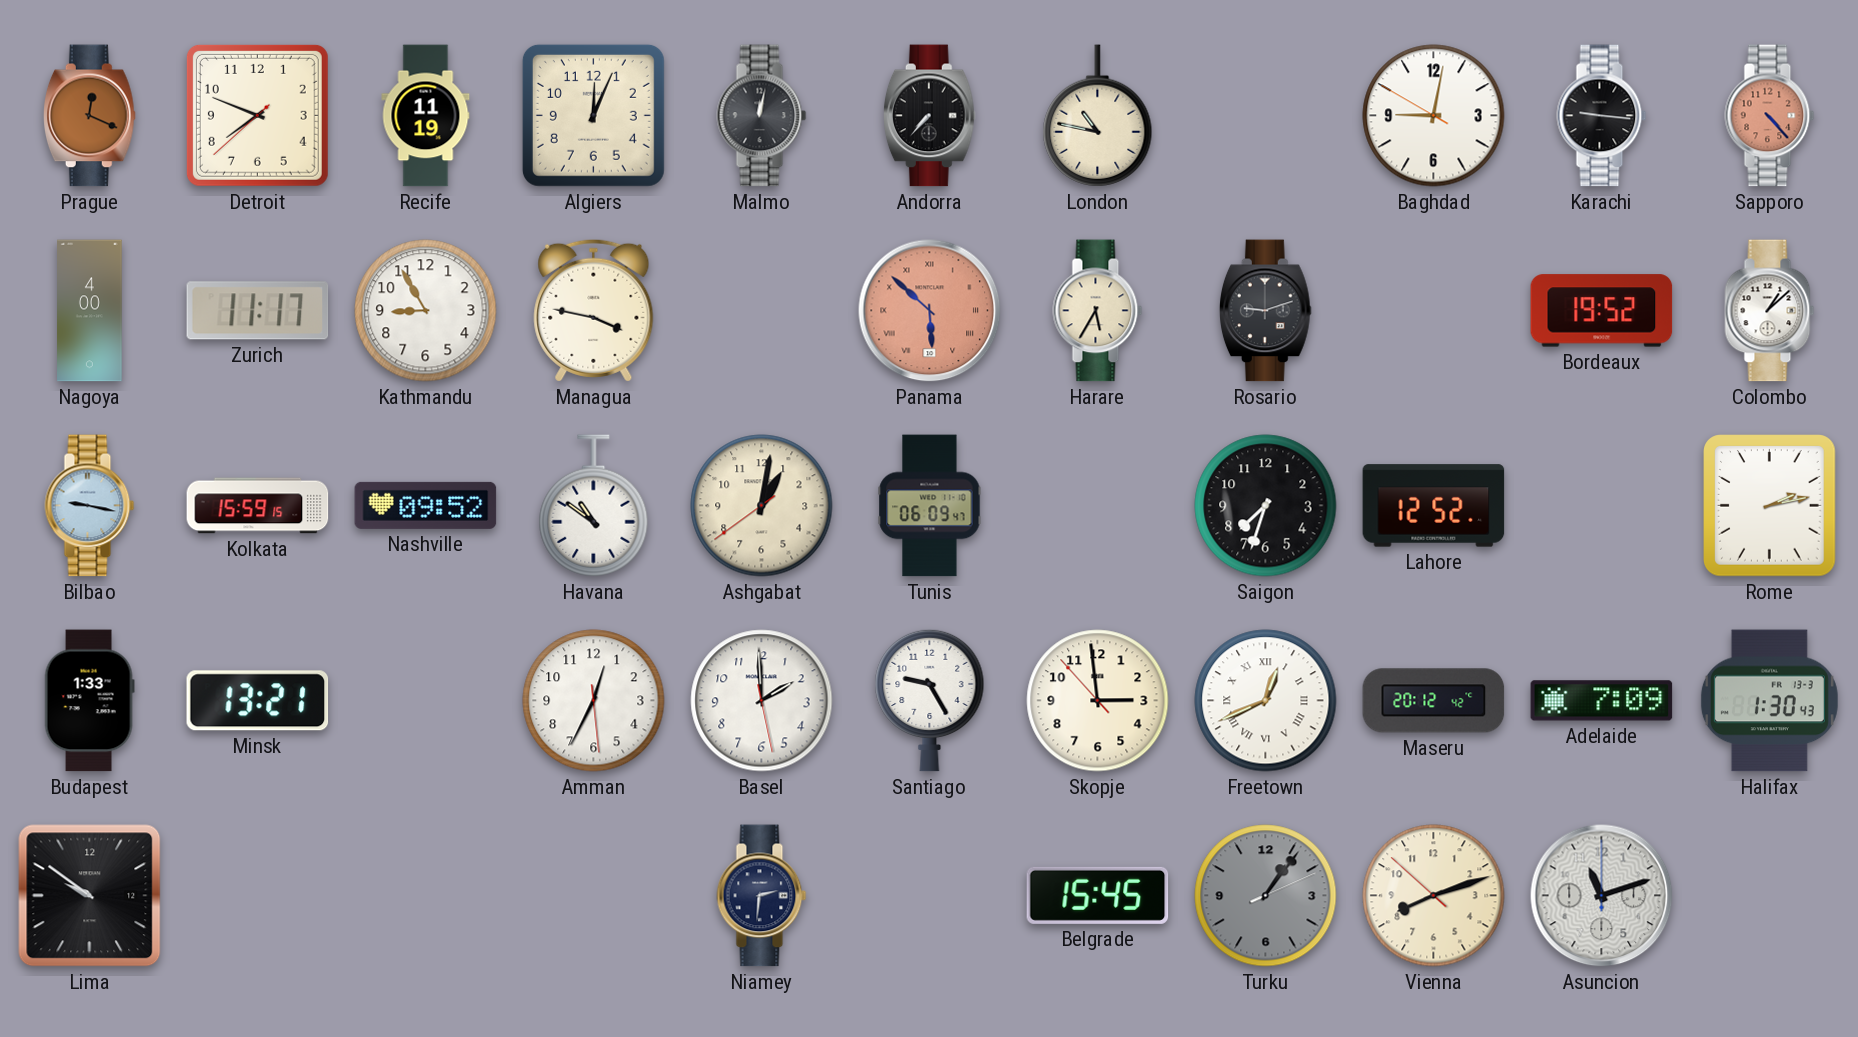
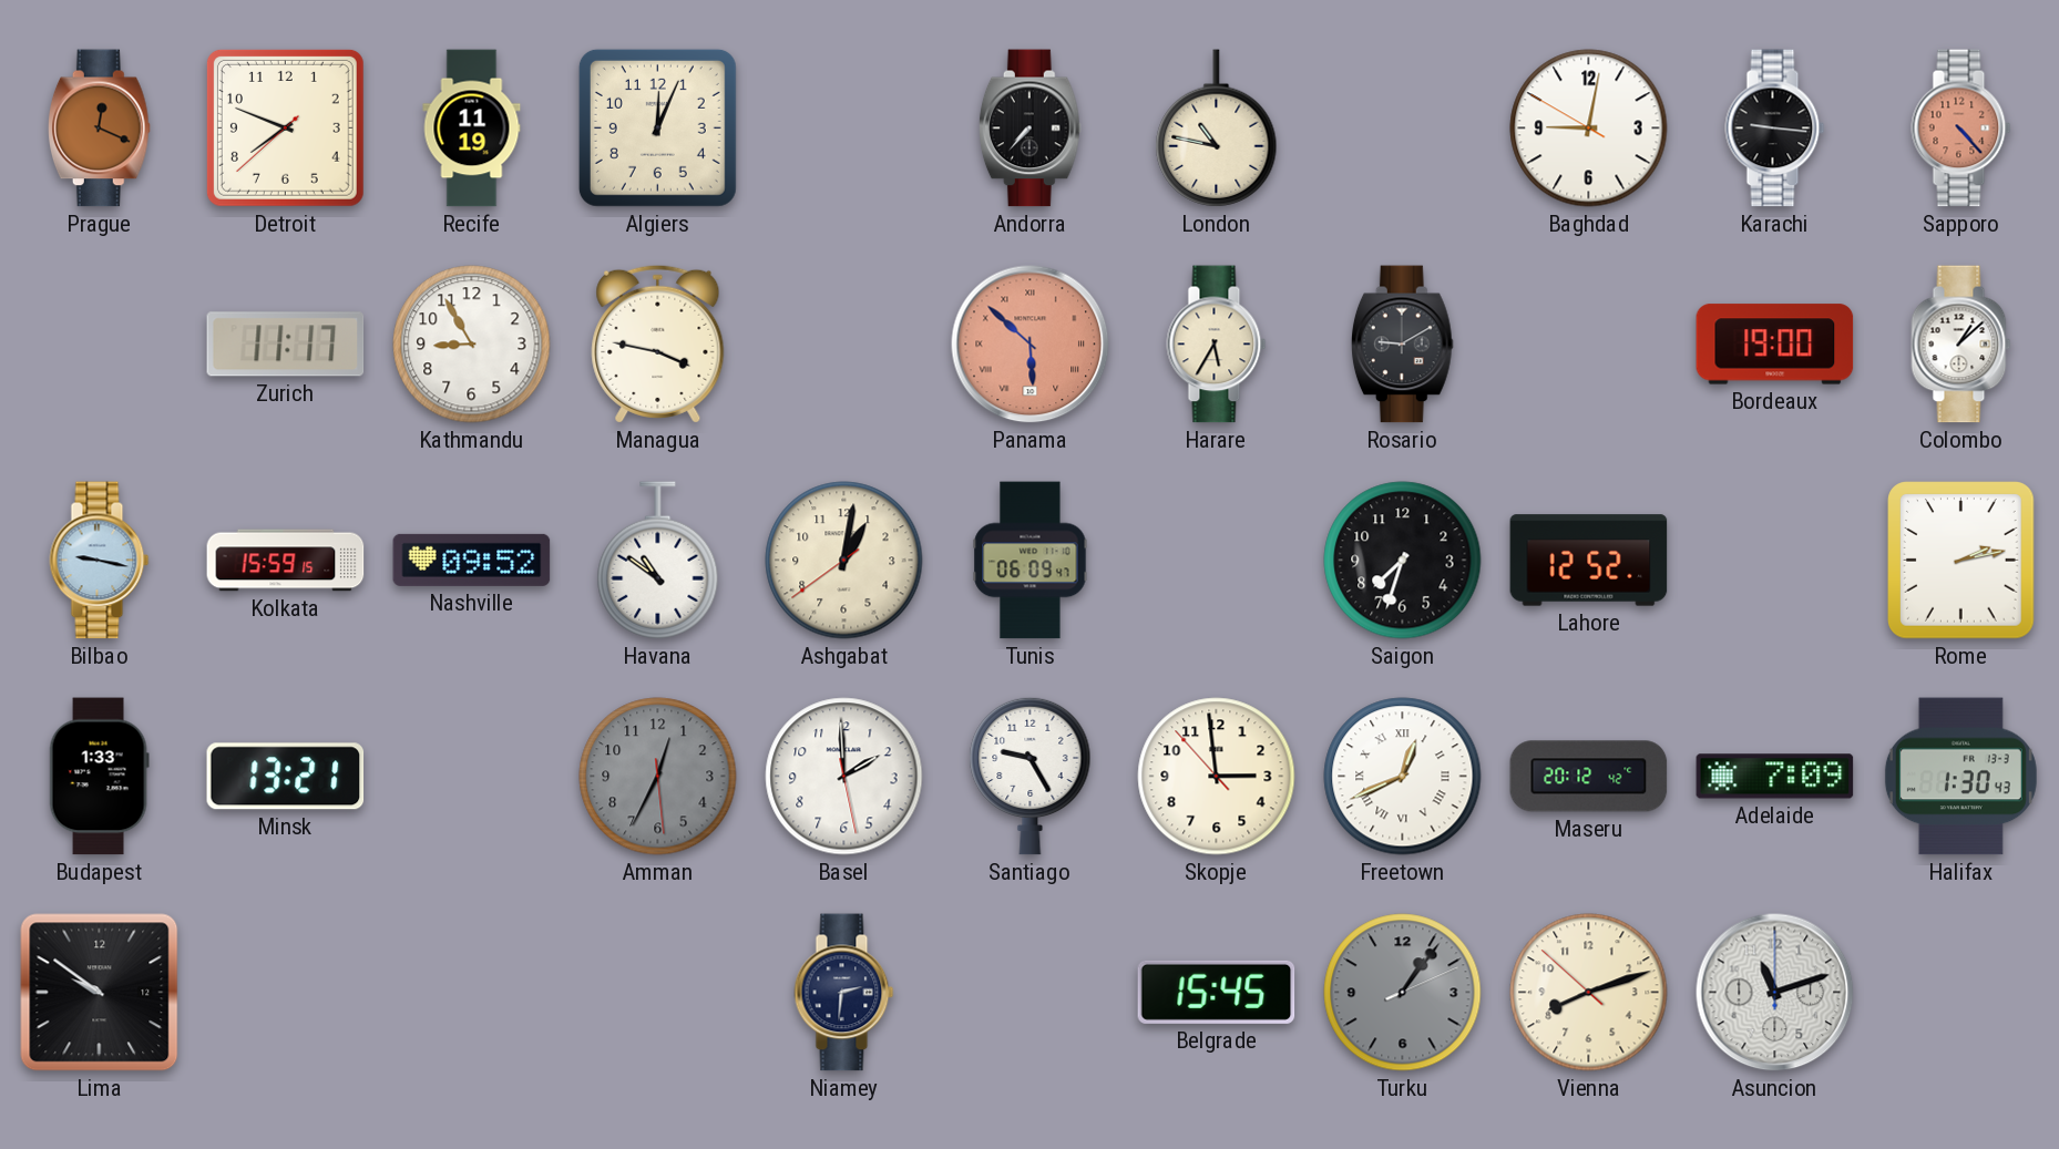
Malmo: 12:02 -> none (762, 116)
Nagoya: 4:00 -> none (90, 311)
Rosario: 9:12 -> 9:10 (1402, 345)
Bordeaux: 19:52 -> 19:00 (1775, 345)
Amman dial: white -> grey (658, 777)
